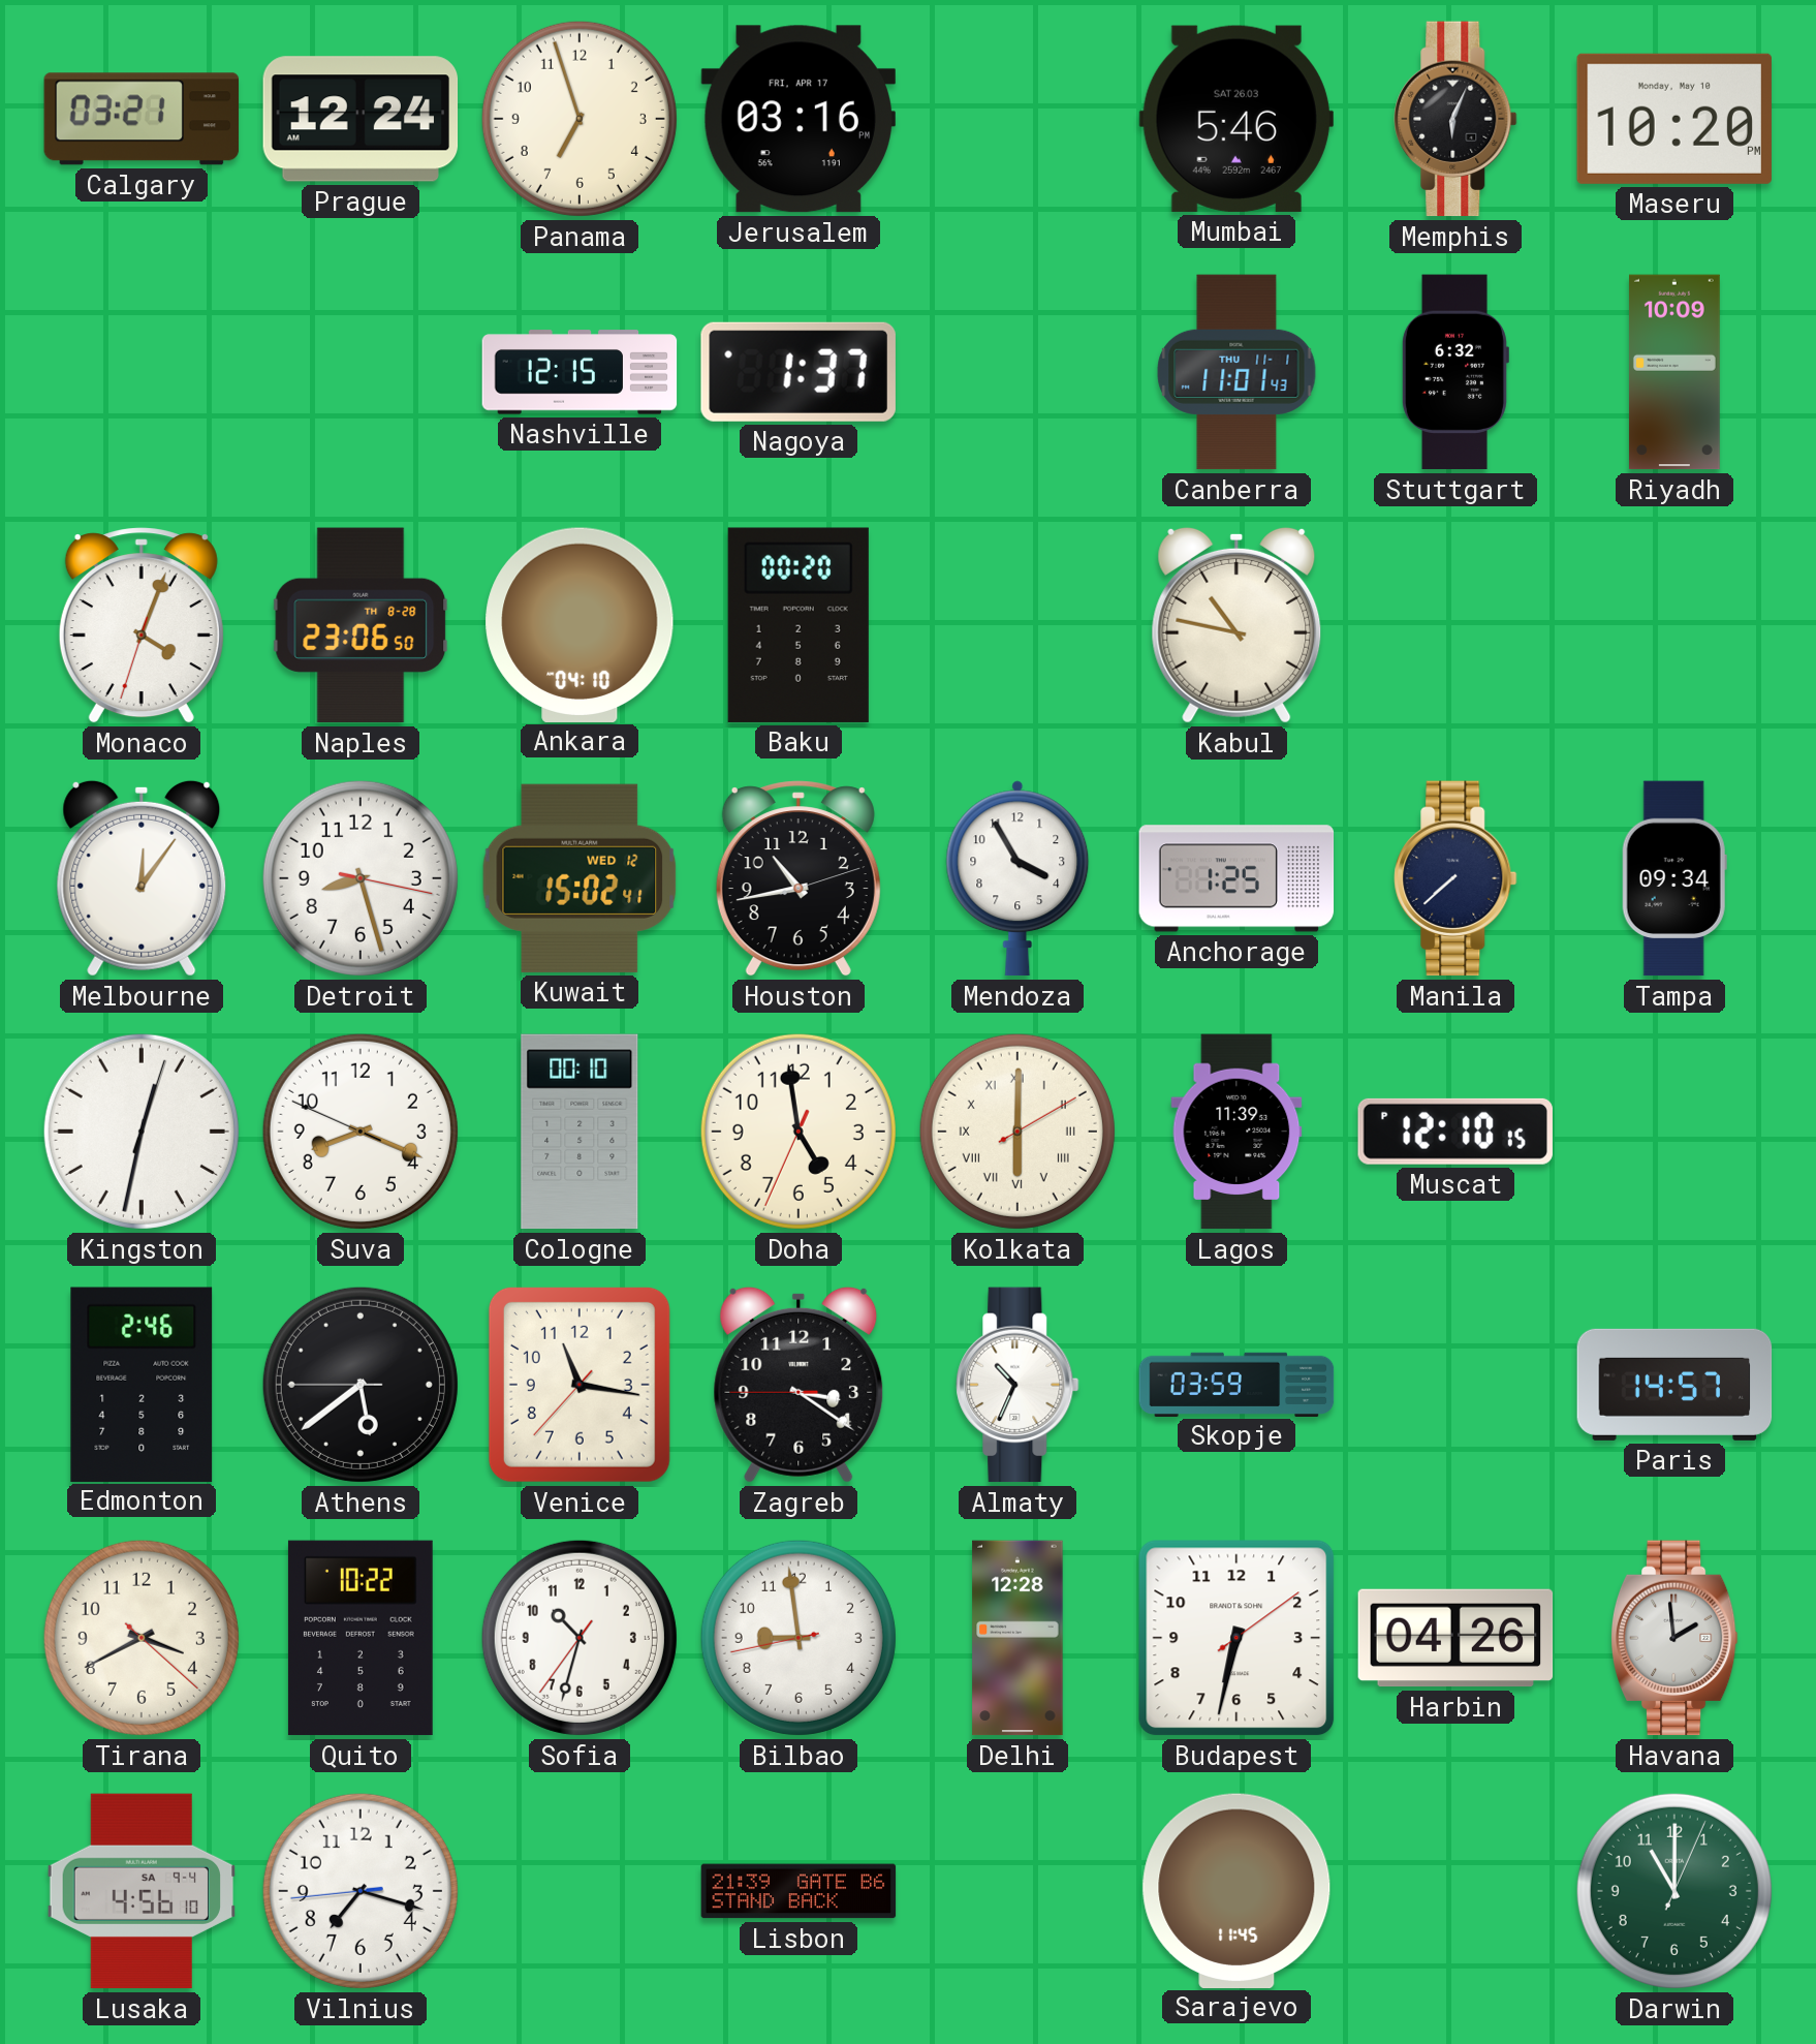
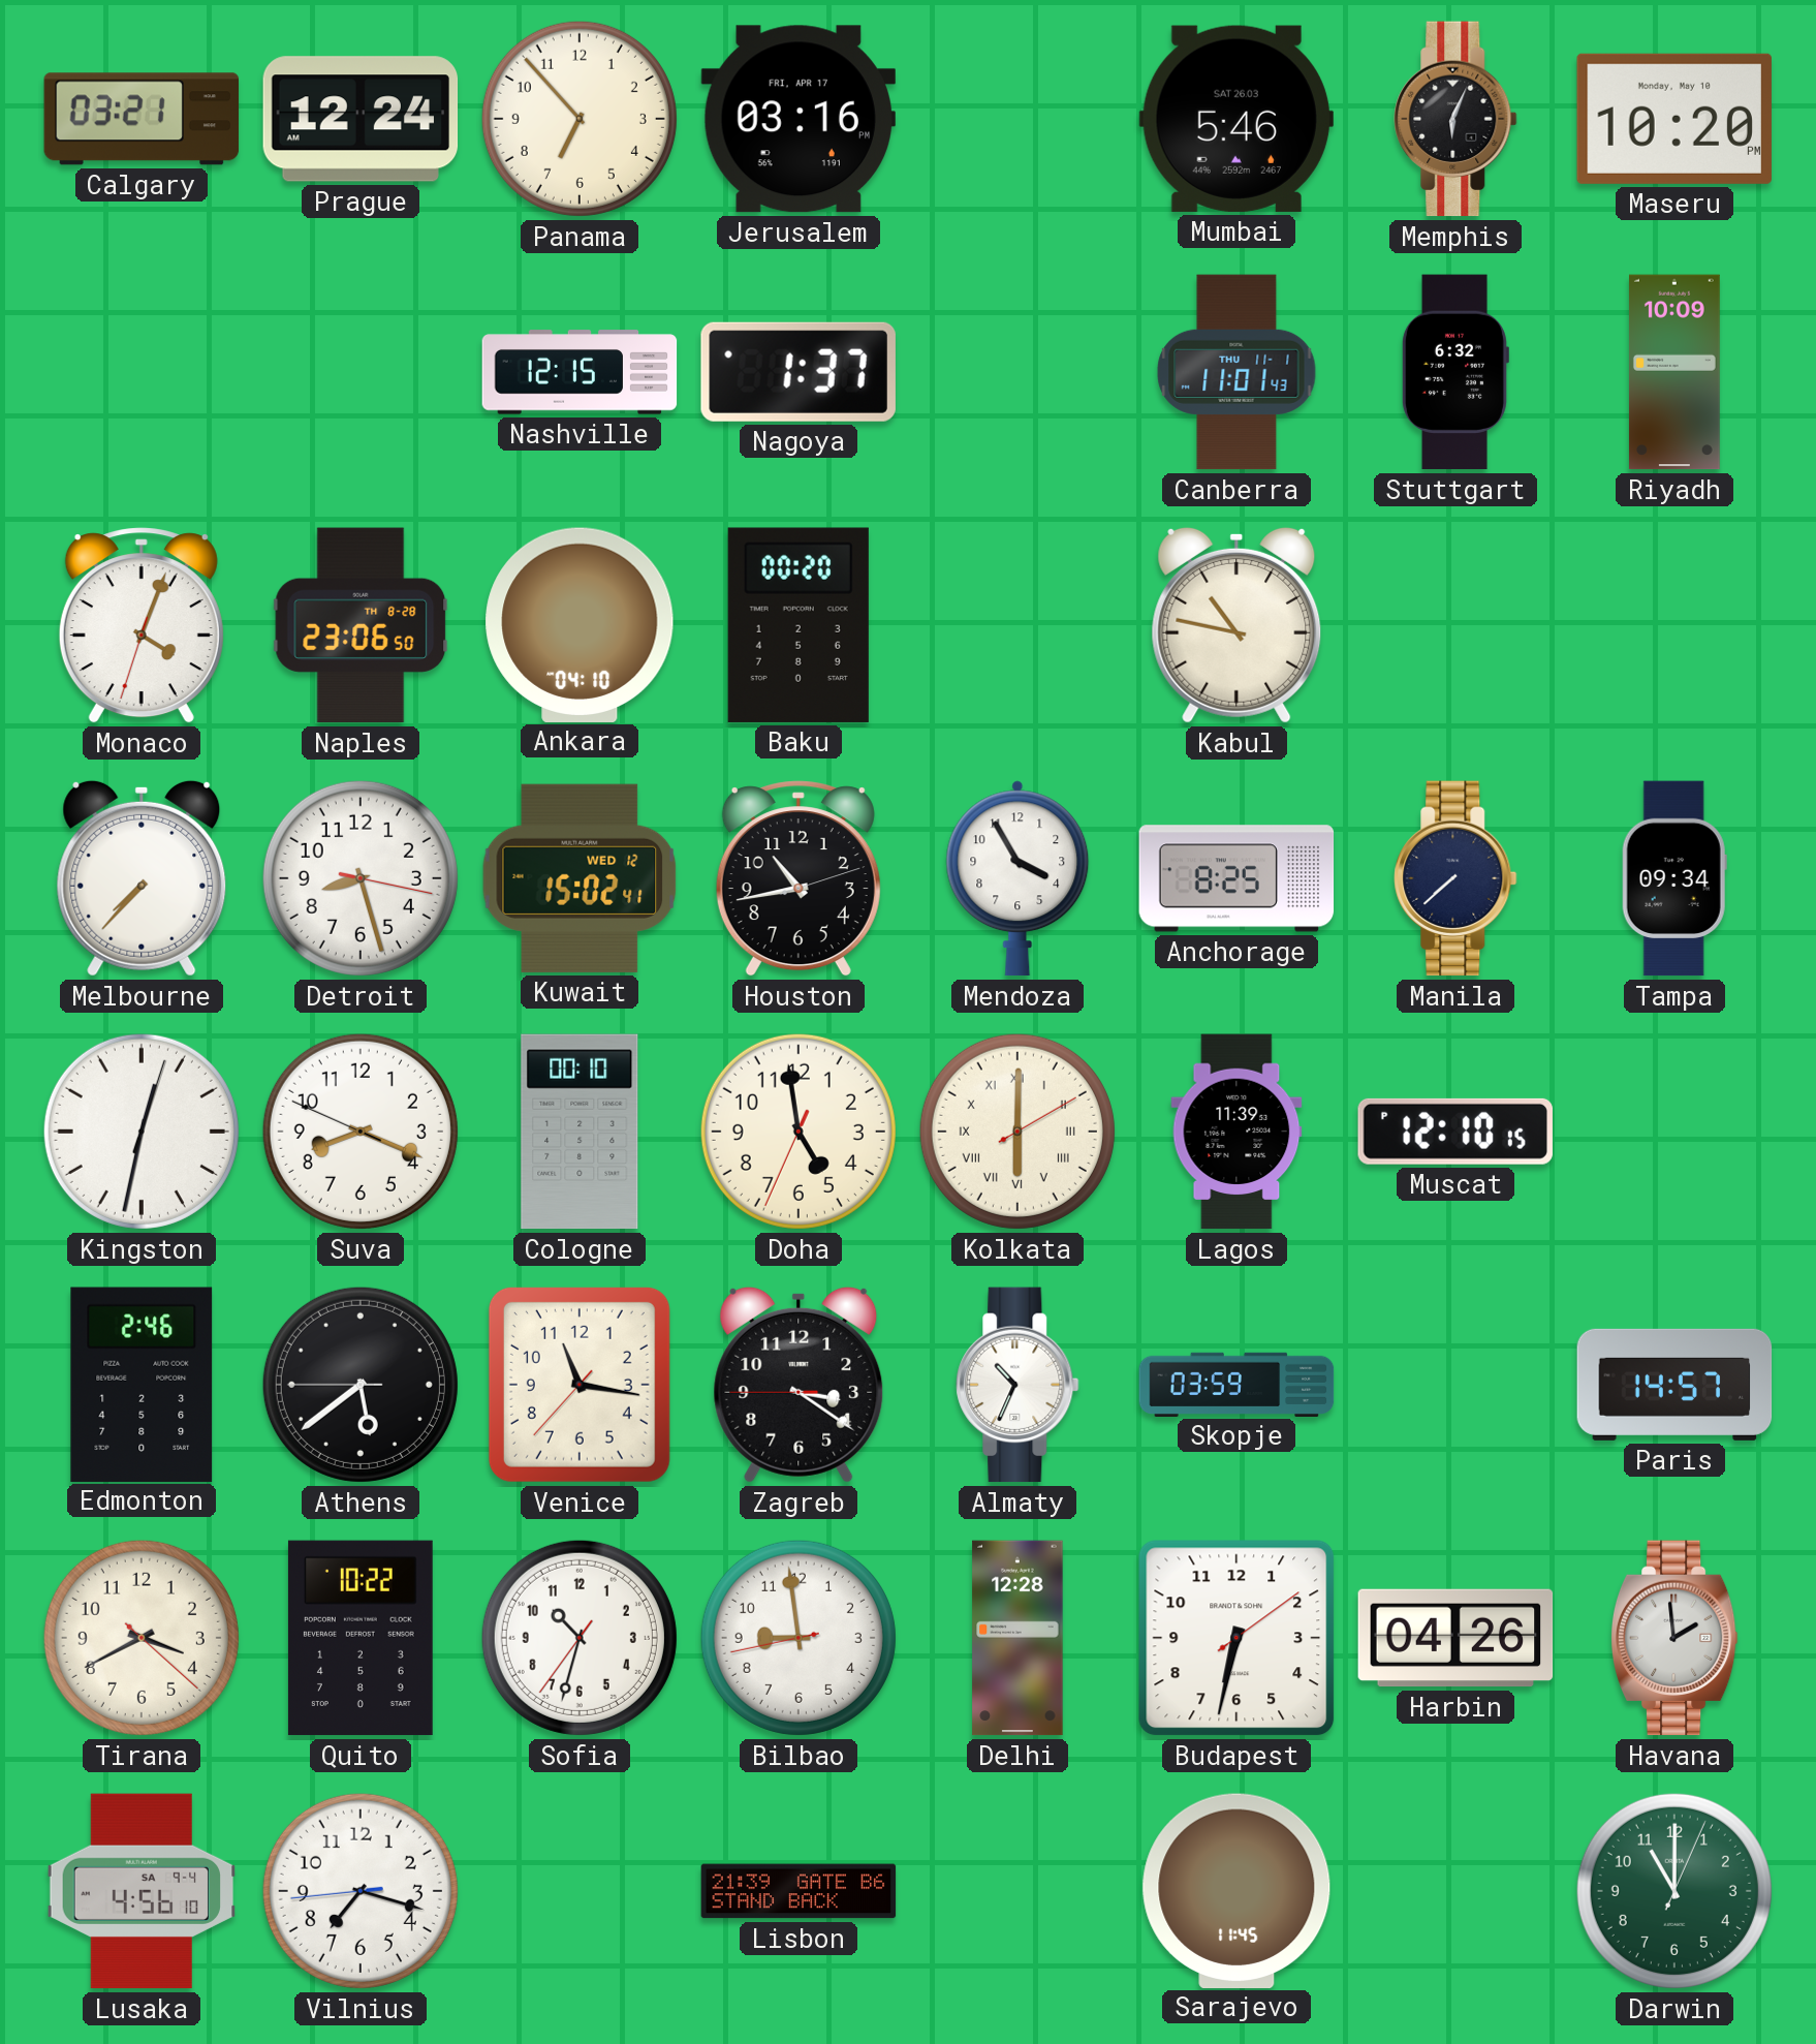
Panama: 6:57 -> 6:53 (580, 119)
Melbourne: 12:06 -> 7:37 (142, 878)
Anchorage: 1:25 -> 8:25 (1236, 878)
